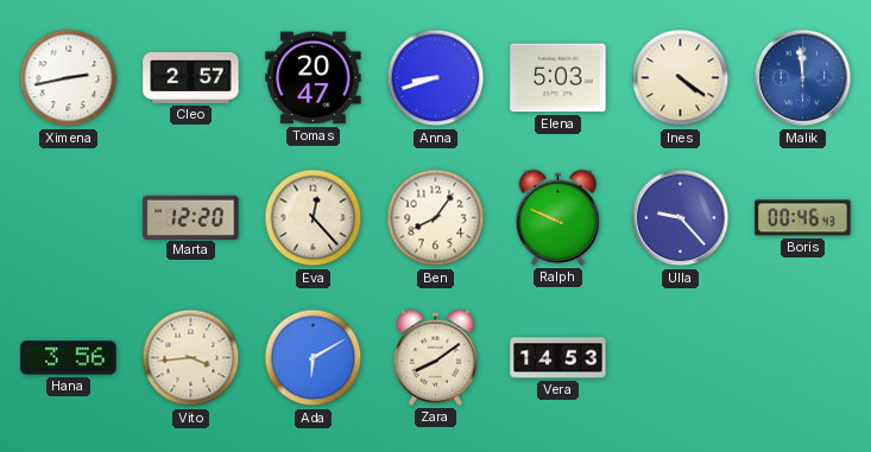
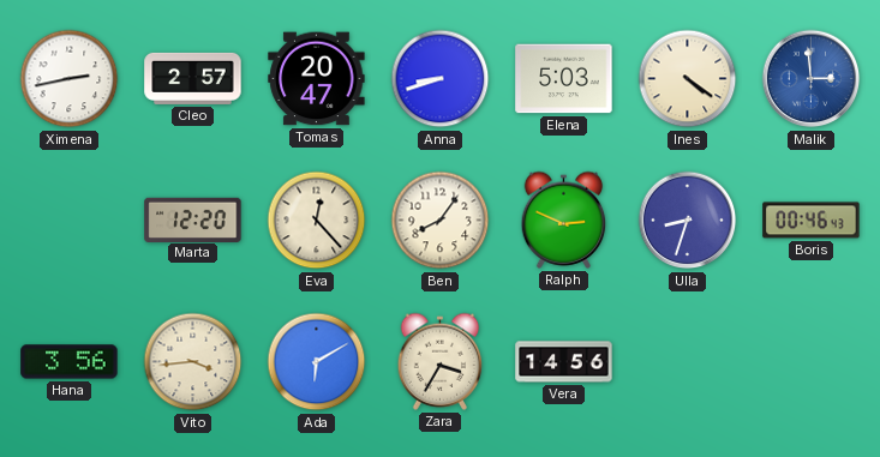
Malik: 11:59 -> 2:59 (812, 79)
Ralph: 9:49 -> 2:49 (564, 220)
Ulla: 9:23 -> 8:33 (688, 221)
Zara: 8:09 -> 3:35 (441, 361)
Vera: 14:53 -> 14:56 (564, 362)
